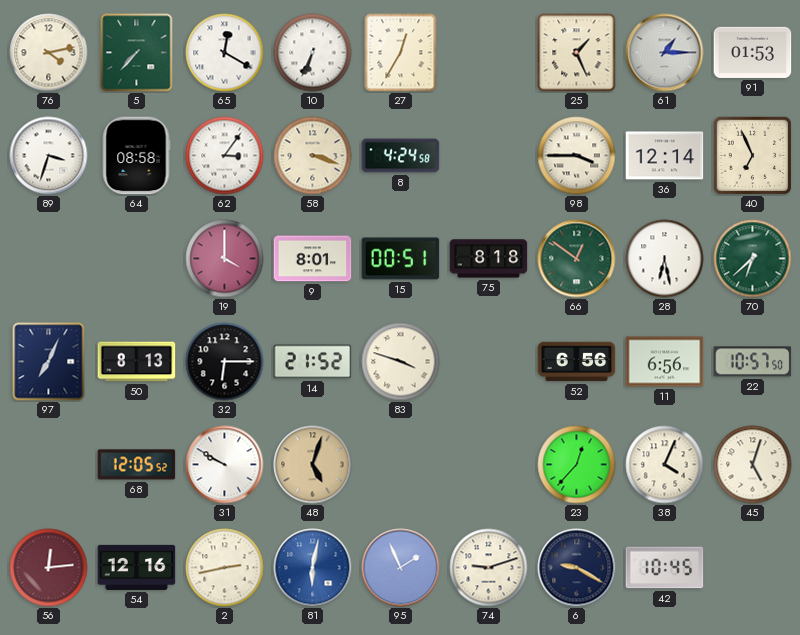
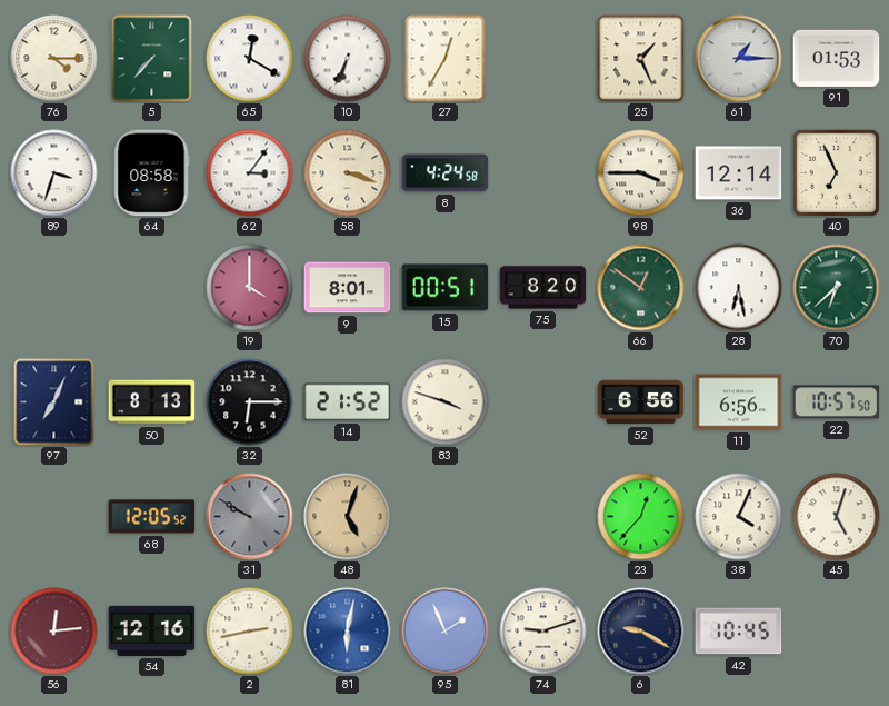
76: 4:13 -> 4:15 (54, 59)
75: 8:18 -> 8:20 (543, 288)
31 dial: white -> grey (250, 517)
